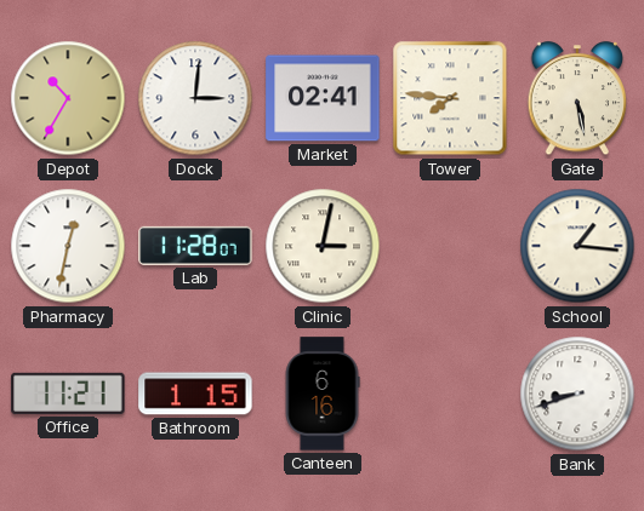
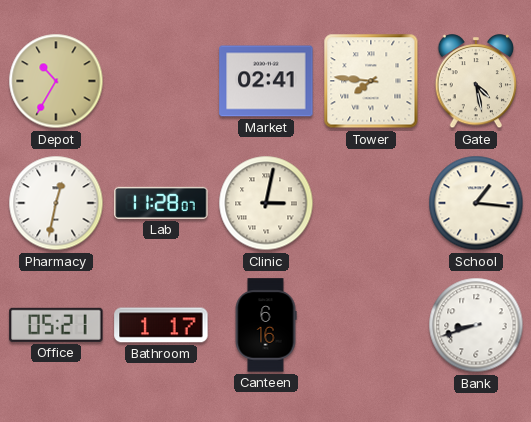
Dock: 3:01 -> none (195, 98)
Gate: 5:28 -> 4:28 (476, 82)
Office: 11:21 -> 05:21 (56, 325)
Bathroom: 1:15 -> 1:17 (161, 325)
